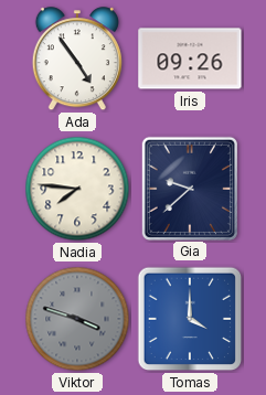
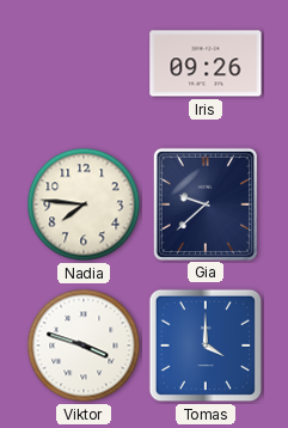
Ada: 4:54 -> none (77, 60)
Viktor dial: grey -> white (84, 346)
